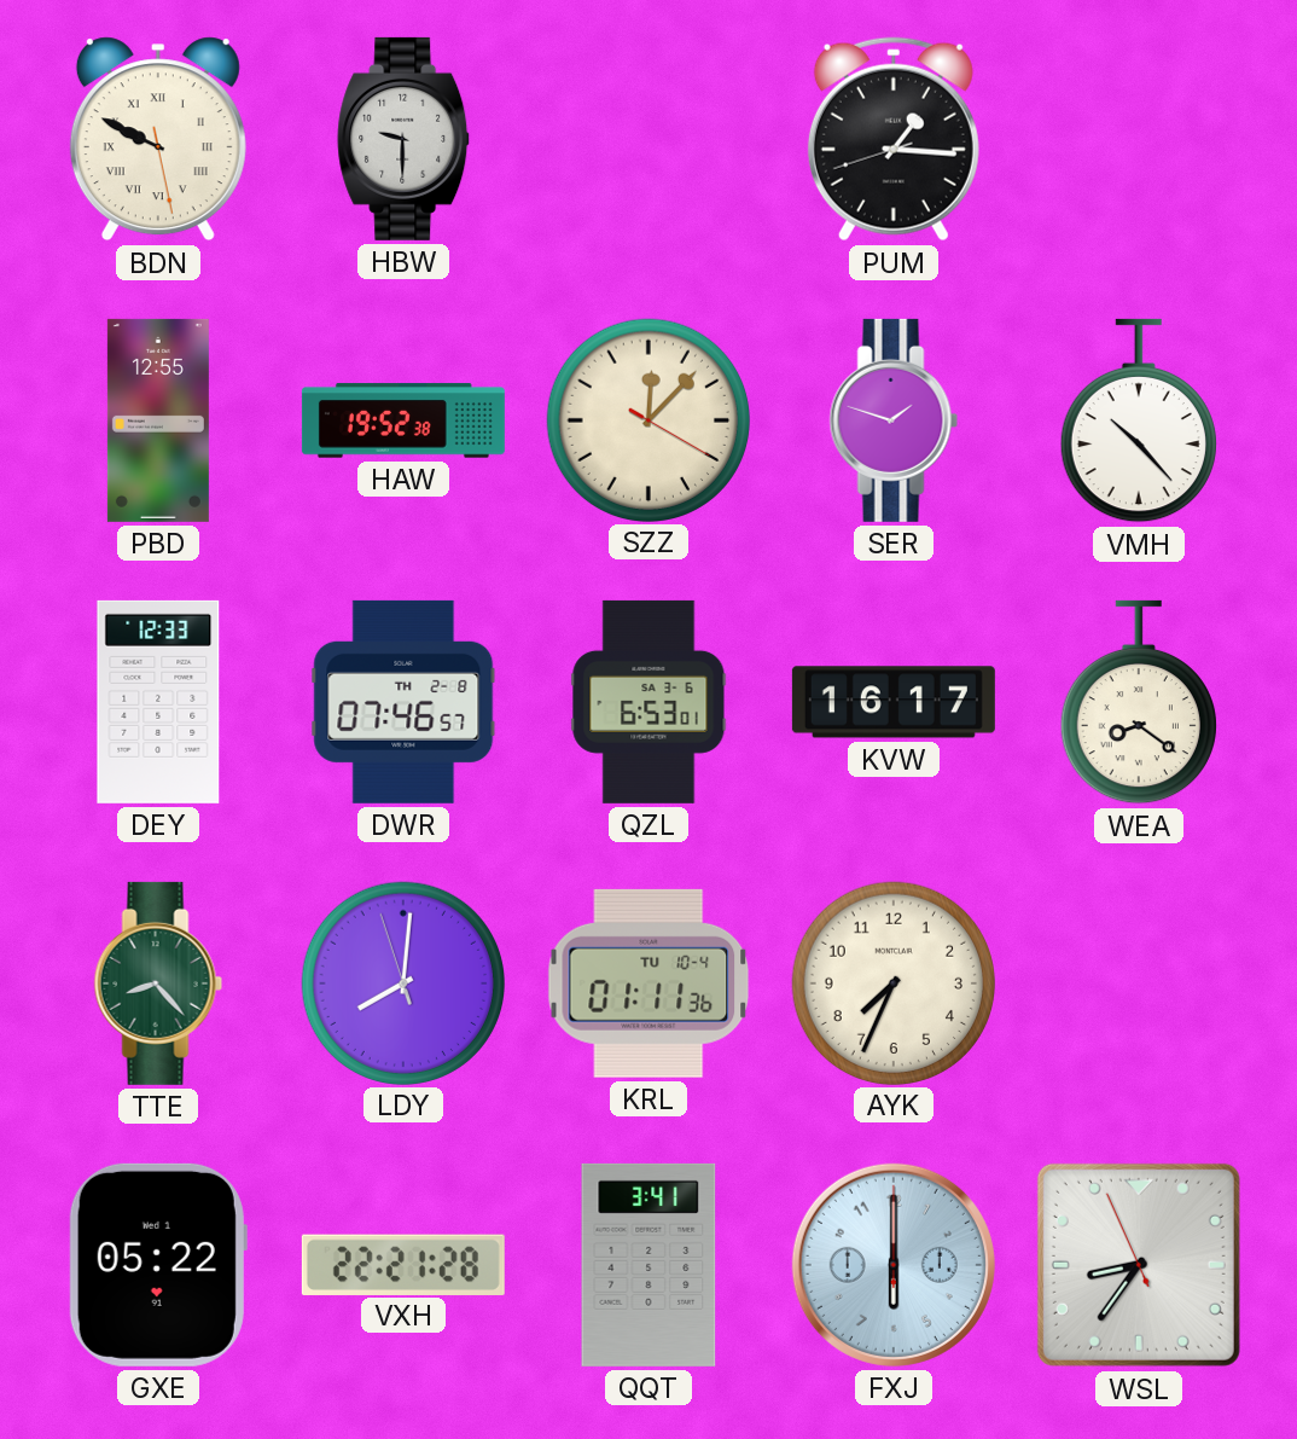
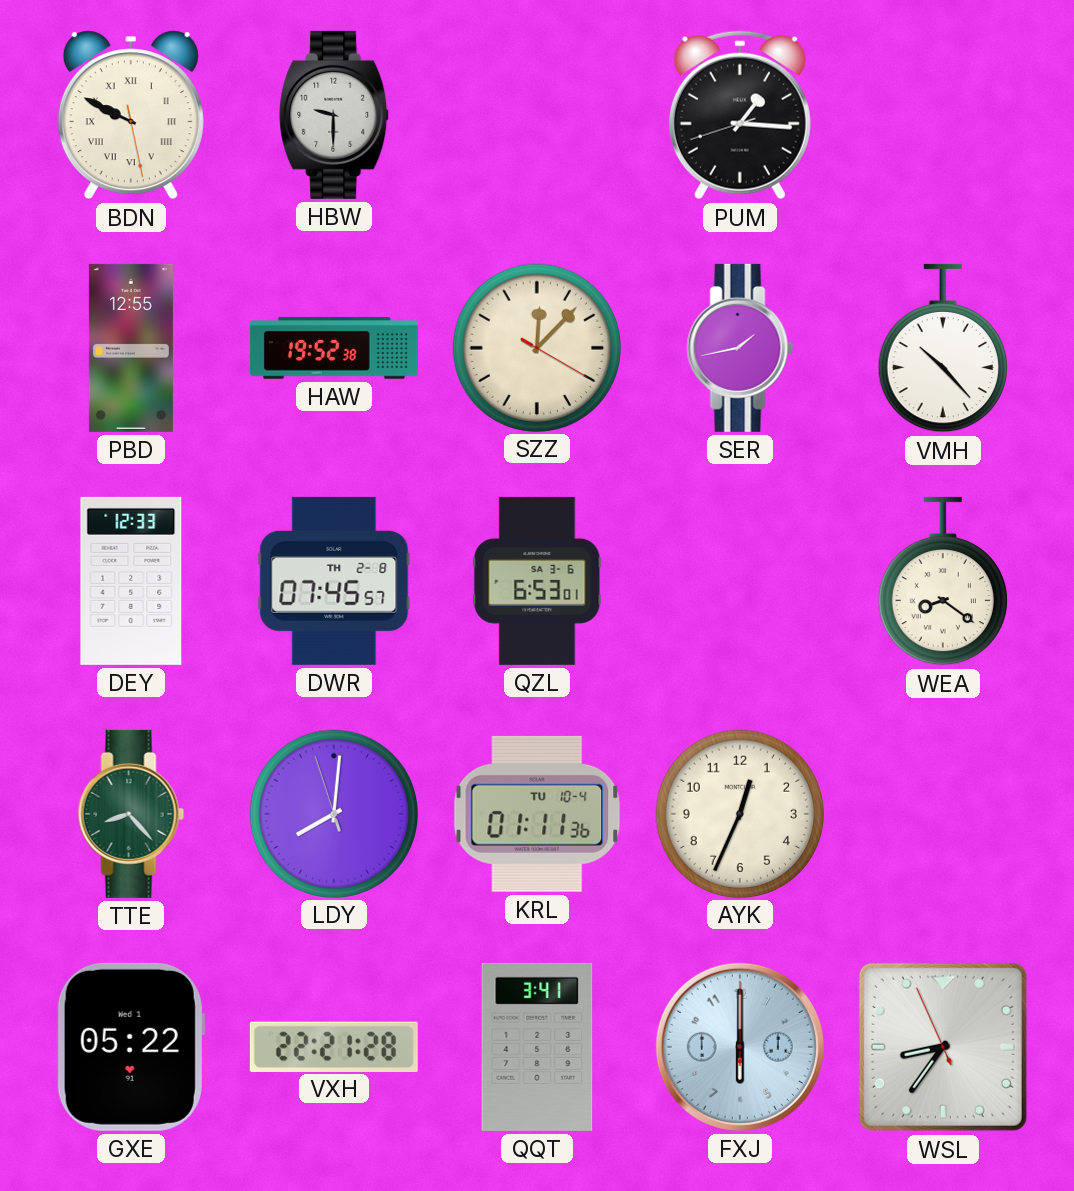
SER: 1:48 -> 1:43 (740, 348)
DWR: 07:46 -> 07:45 (334, 581)
KVW: 16:17 -> none (894, 702)
AYK: 7:34 -> 12:34 (739, 813)
